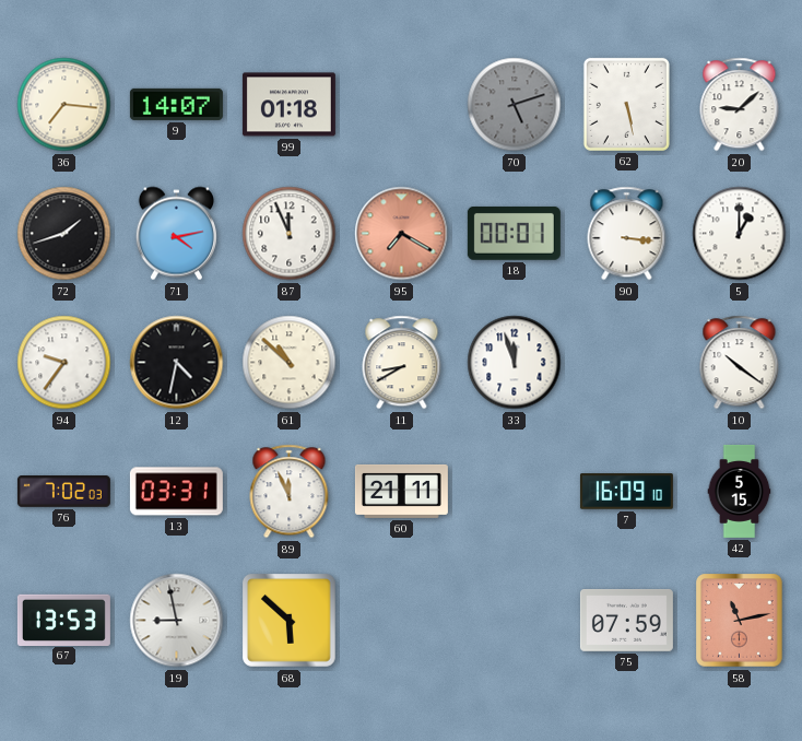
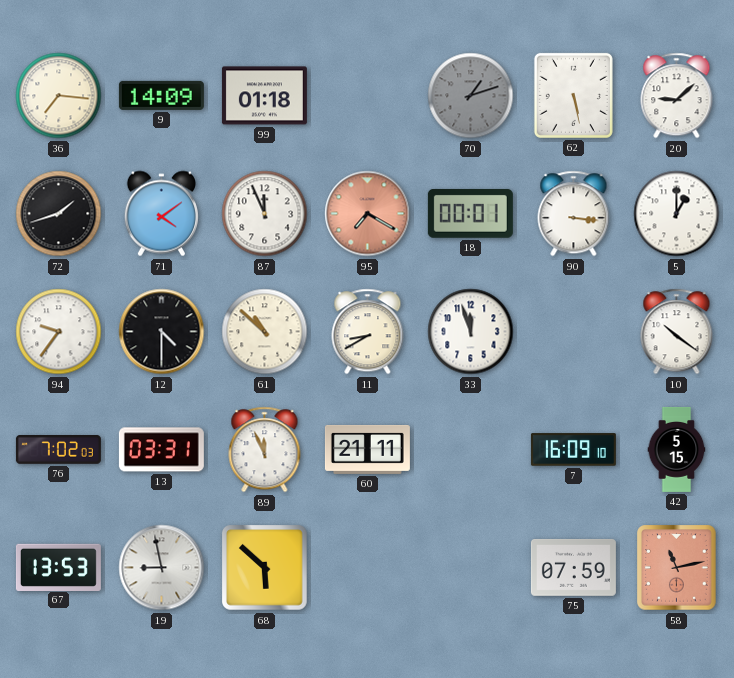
9: 14:07 -> 14:09 (161, 95)
70: 5:12 -> 1:12 (471, 96)
71: 4:13 -> 4:09 (161, 214)
12: 4:32 -> 4:30 (162, 332)
